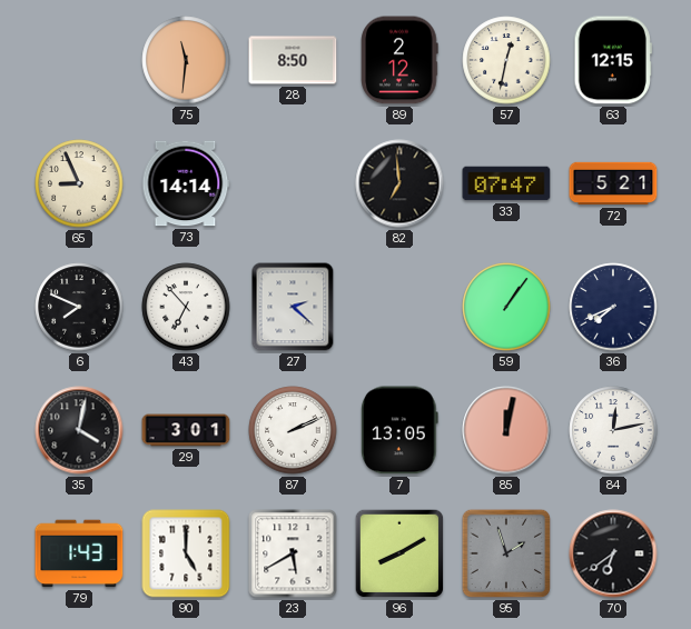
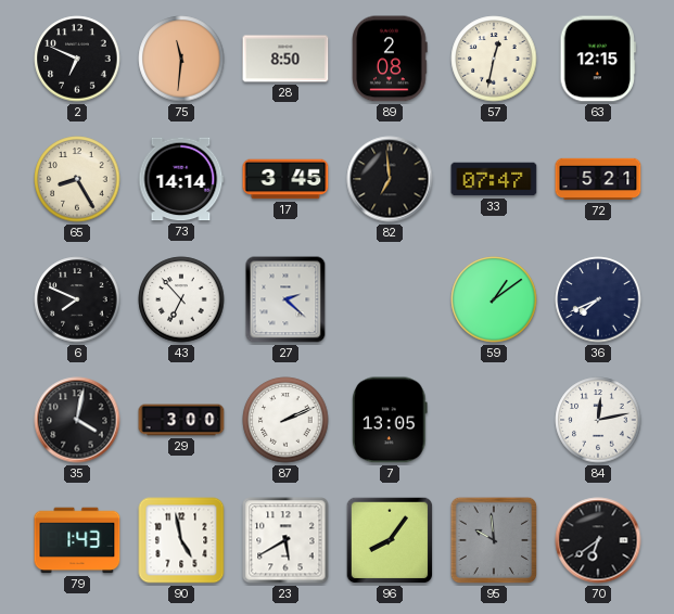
2: none -> 6:49 (77, 59)
89: 2:12 -> 2:08 (390, 59)
65: 8:56 -> 8:25 (77, 179)
17: none -> 3:45 (285, 179)
59: 1:06 -> 1:09 (494, 299)
29: 3:01 -> 3:00 (181, 420)
85: 12:02 -> none (506, 430)
90: 5:00 -> 4:58 (181, 540)
96: 8:10 -> 8:06 (390, 540)
95: 1:57 -> 9:59 (494, 540)
